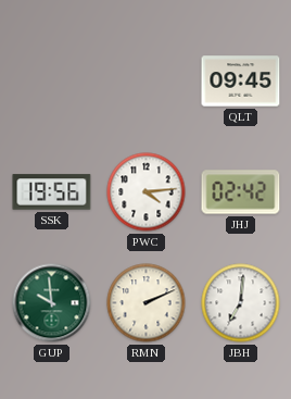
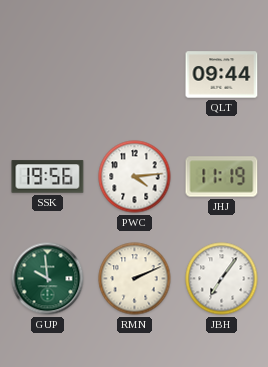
QLT: 09:45 -> 09:44 (222, 75)
JHJ: 02:42 -> 11:19 (222, 177)
JBH: 7:01 -> 7:06 (222, 279)
